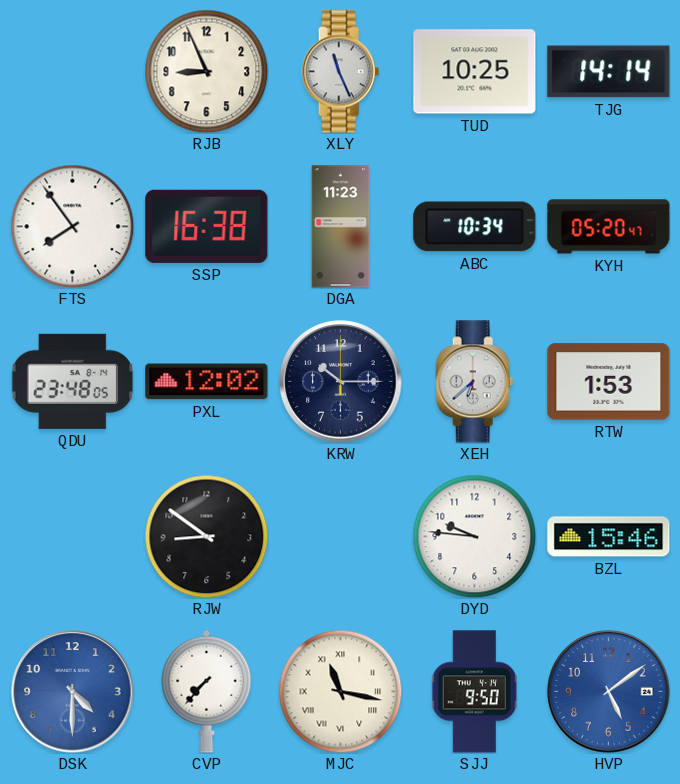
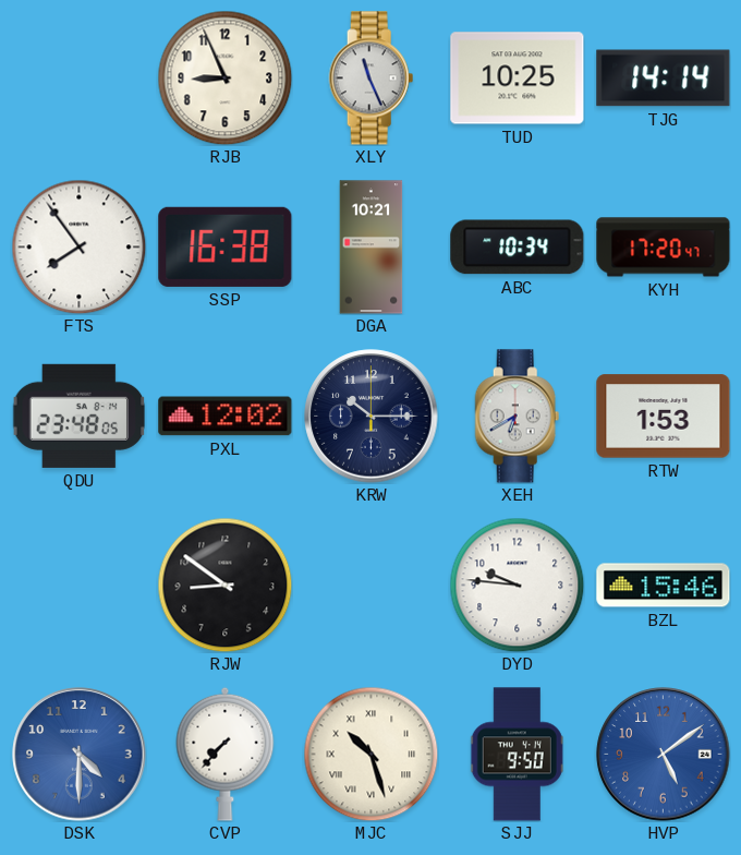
DGA: 11:23 -> 10:21 (372, 248)
KYH: 05:20 -> 17:20 (664, 248)
XEH: 6:38 -> 6:40 (518, 417)
MJC: 11:17 -> 10:27 (370, 754)
